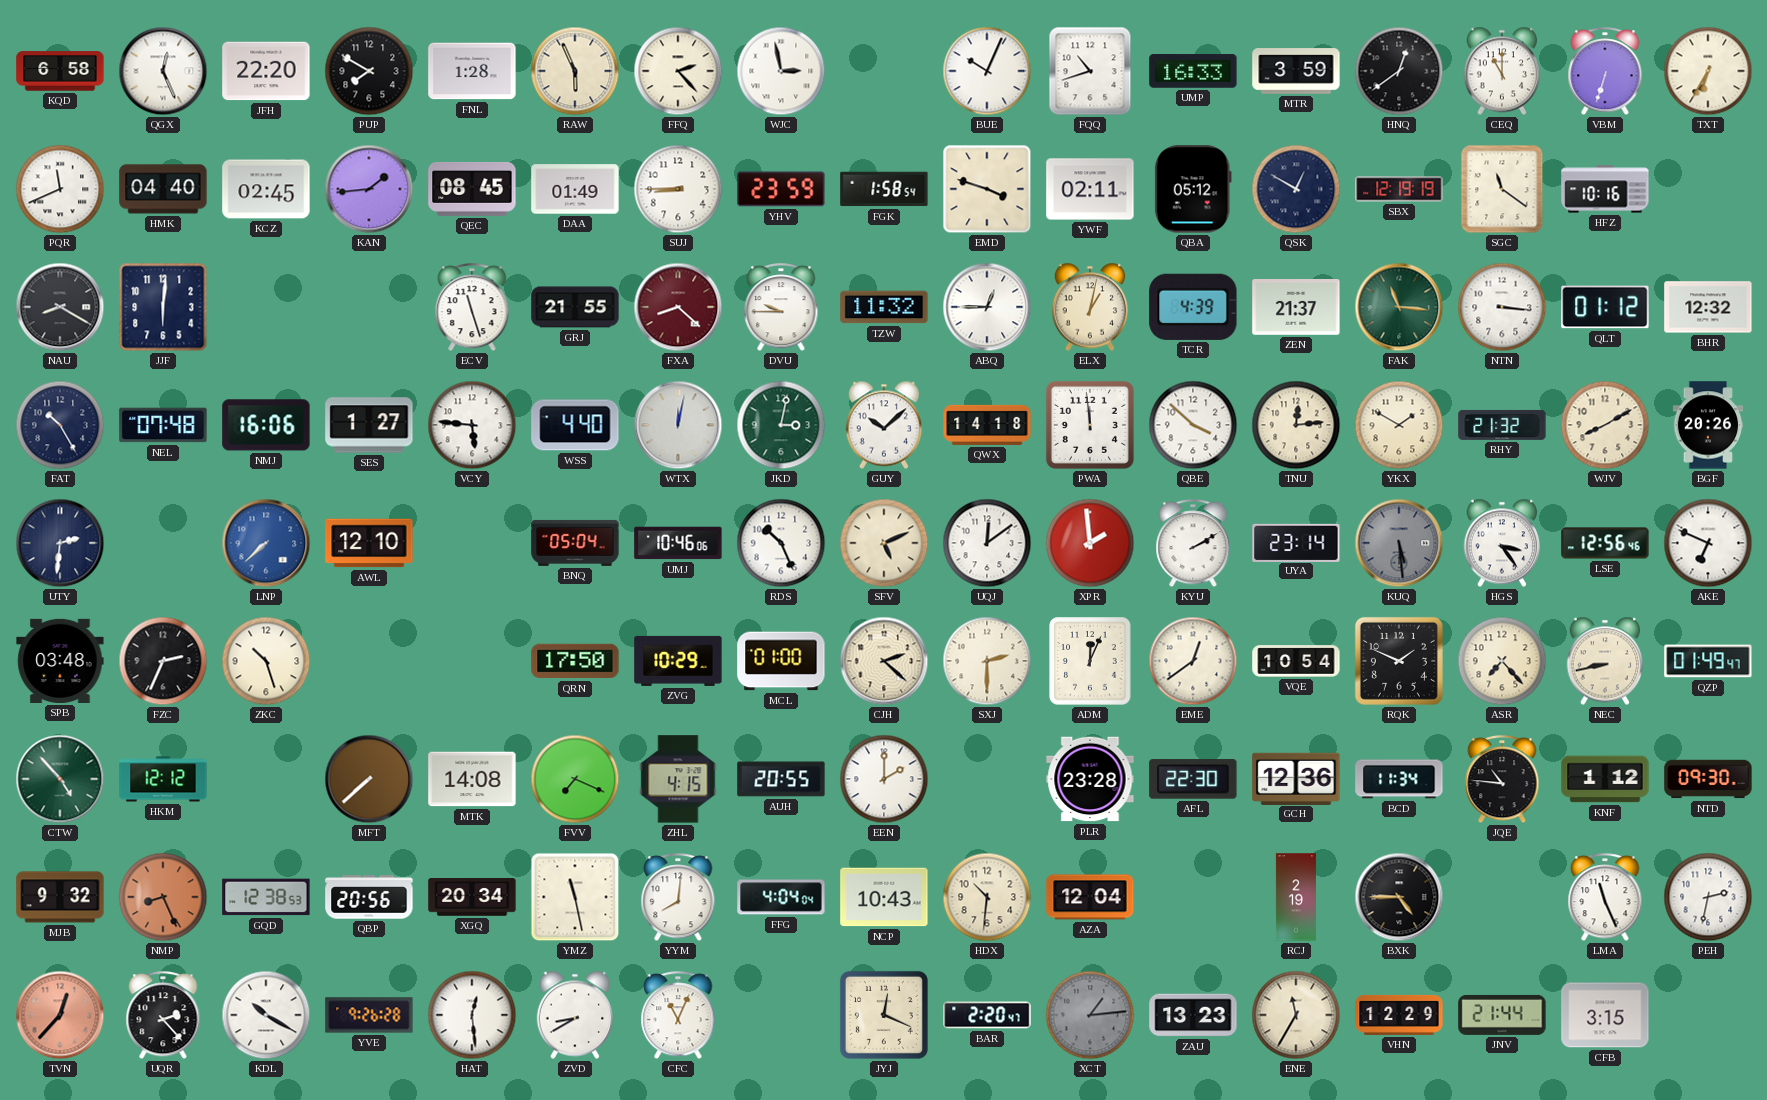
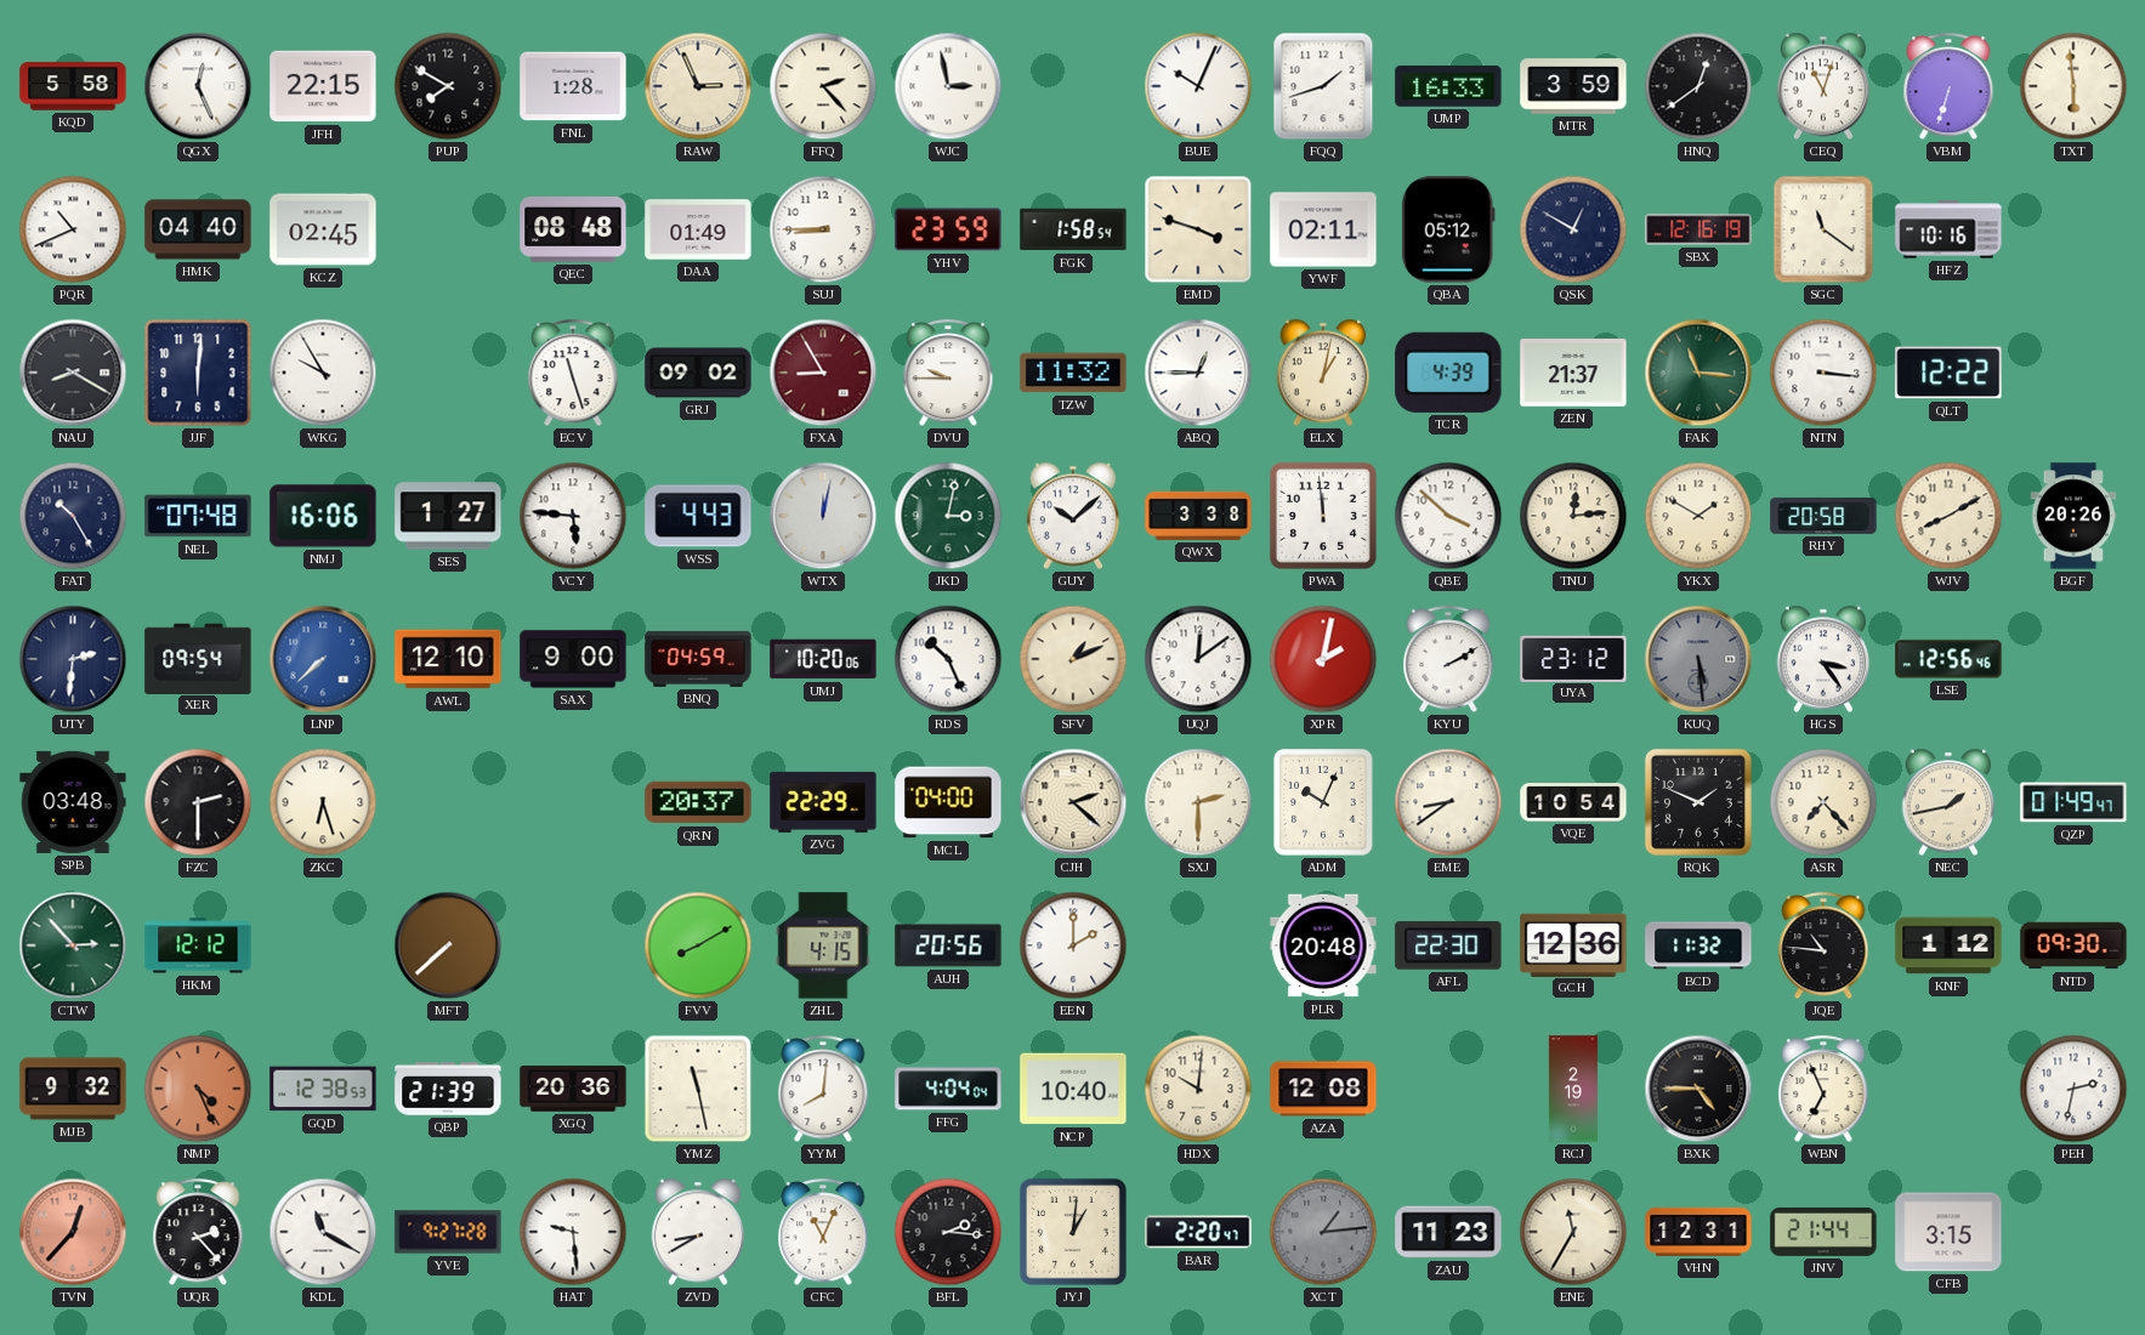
KQD: 6:58 -> 5:58 (73, 86)
JFH: 22:20 -> 22:15 (323, 86)
RAW: 5:56 -> 2:56 (698, 86)
FQQ: 10:42 -> 1:42 (1323, 86)
CEQ: 11:00 -> 11:03 (1823, 86)
TXT: 6:35 -> 5:59 (2073, 86)
PQR: 11:41 -> 10:41 (73, 229)
KAN: 1:44 -> none (369, 189)
QEC: 08:45 -> 08:48 (573, 229)
SBX: 12:19 -> 12:16 (1698, 229)
WKG: none -> 9:55 (323, 373)
GRJ: 21:55 -> 09:02 (698, 373)
FXA: 8:22 -> 8:55 (823, 373)
QLT: 01:12 -> 12:22 (1948, 373)
BHR: 12:32 -> none (1708, 307)
WSS: 4:40 -> 4:43 (698, 516)
QWX: 14:18 -> 3:38 (1198, 516)
RHY: 21:32 -> 20:58 (1823, 516)
XER: none -> 09:54 (198, 658)
SAX: none -> 9:00 (573, 659)
BNQ: 05:04 -> 04:59 (698, 659)
UMJ: 10:46 -> 10:20 (823, 659)
SFV: 5:11 -> 1:11 (1073, 659)
XPR: 1:59 -> 2:02 (1323, 659)
UYA: 23:14 -> 23:12 (1573, 658)
AKE: 6:49 -> none (1708, 543)
FZC: 2:34 -> 2:30 (198, 802)
ZKC: 10:27 -> 6:27 (323, 802)
QRN: 17:50 -> 20:37 (698, 802)
ZVG: 10:29 -> 22:29 (823, 802)
MCL: 01:00 -> 04:00 (948, 802)
ADM: 12:04 -> 10:04 (1323, 802)
EME: 12:39 -> 8:39 (1448, 802)
NEC: 8:43 -> 1:43 (1948, 802)
CTW: 4:53 -> 2:53 (73, 945)
MTK: 14:08 -> none (472, 779)
FVV: 7:19 -> 8:10 (698, 945)
AUH: 20:55 -> 20:56 (948, 945)
PLR: 23:28 -> 20:48 (1323, 945)
BCD: 11:34 -> 11:32 (1698, 945)
NMP: 8:26 -> 4:26 (198, 1089)
QBP: 20:56 -> 21:39 (448, 1089)
XGQ: 20:34 -> 20:36 (573, 1089)
NCP: 10:43 -> 10:40 (1073, 1089)
HDX: 10:31 -> 10:01 (1198, 1089)
AZA: 12:04 -> 12:08 (1323, 1089)
WBN: none -> 6:56 (1823, 1090)
LMA: 11:26 -> none (1605, 898)
KDL: 10:20 -> 11:20 (323, 1232)
YVE: 9:26 -> 9:27 (448, 1232)
HAT: 12:29 -> 9:29 (573, 1232)
BFL: none -> 2:16 (948, 1232)
JYJ: 12:19 -> 1:01 (1073, 1232)
ZAU: 13:23 -> 11:23 (1448, 1232)
VHN: 12:29 -> 12:31 (1698, 1232)
